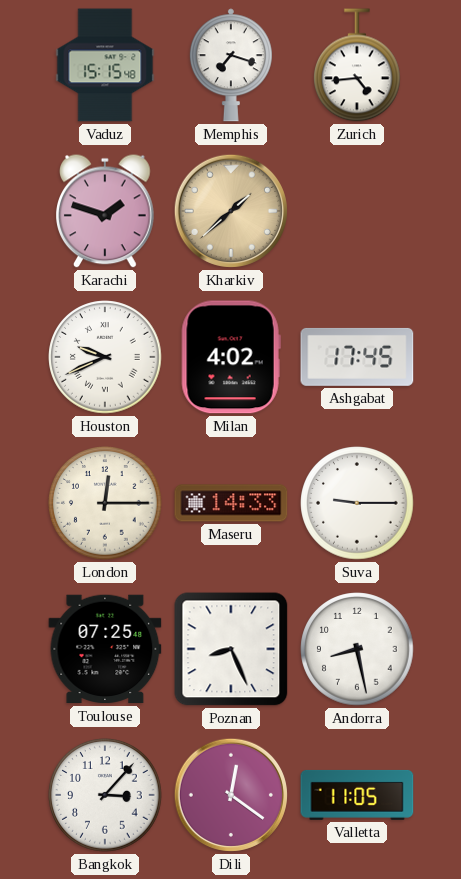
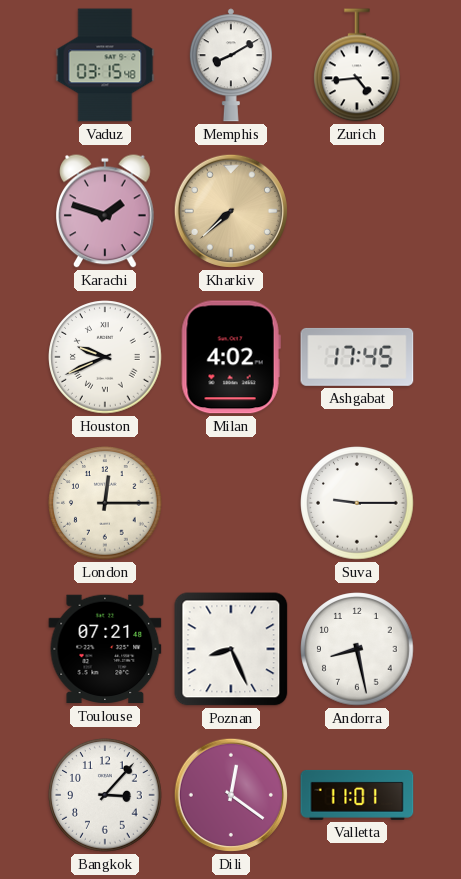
Vaduz: 15:15 -> 03:15 (105, 65)
Memphis: 7:18 -> 8:10 (231, 65)
Kharkiv: 1:38 -> 7:38 (231, 211)
Maseru: 14:33 -> none (231, 503)
Toulouse: 07:25 -> 07:21 (105, 649)
Valletta: 11:05 -> 11:01 (357, 795)
